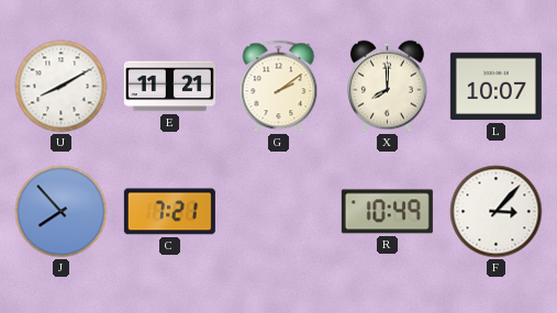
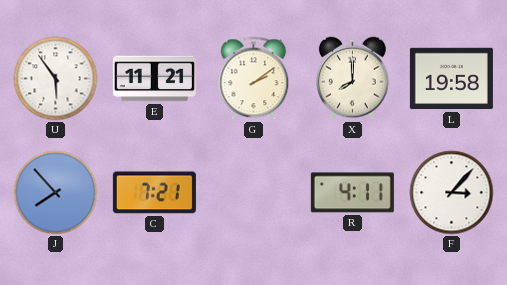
U: 8:10 -> 5:54 (56, 79)
L: 10:07 -> 19:58 (451, 79)
R: 10:49 -> 4:11 (352, 193)
